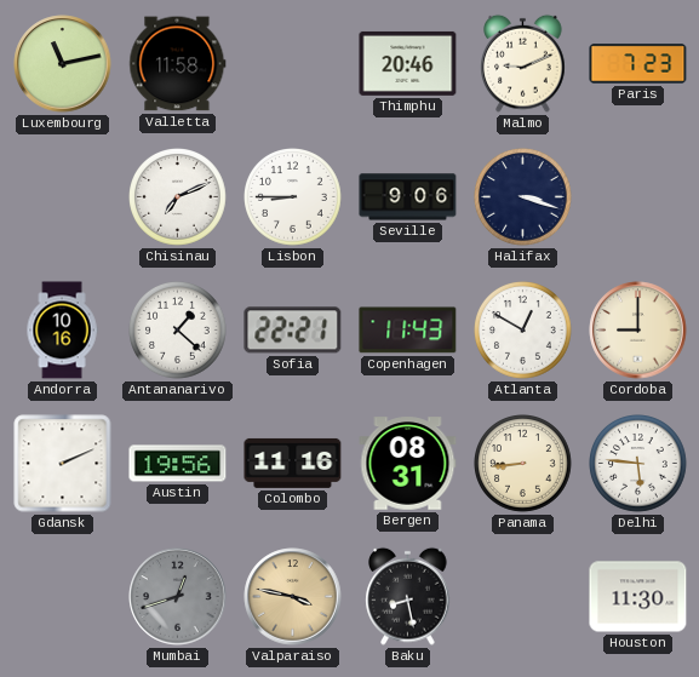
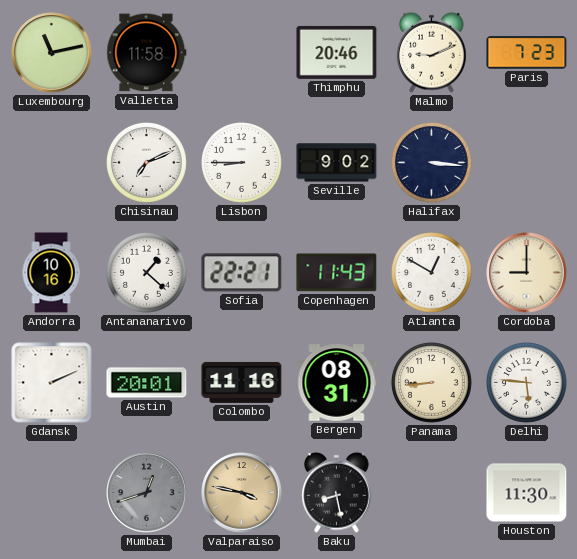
Seville: 9:06 -> 9:02 (337, 163)
Halifax: 3:18 -> 3:16 (432, 163)
Austin: 19:56 -> 20:01 (147, 383)
